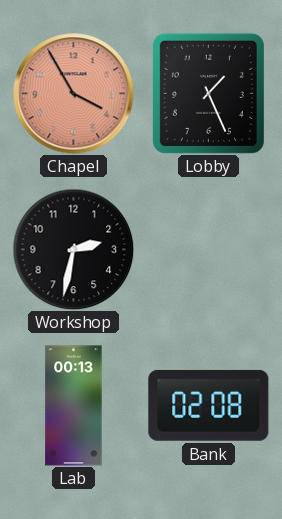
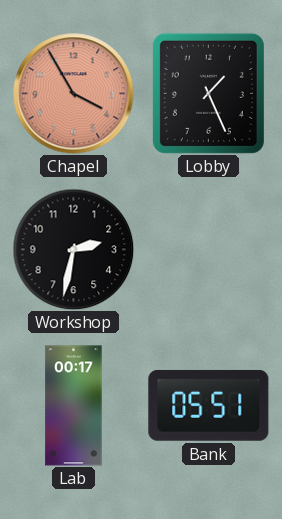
Lab: 00:13 -> 00:17 (74, 406)
Bank: 02:08 -> 05:51 (209, 405)
